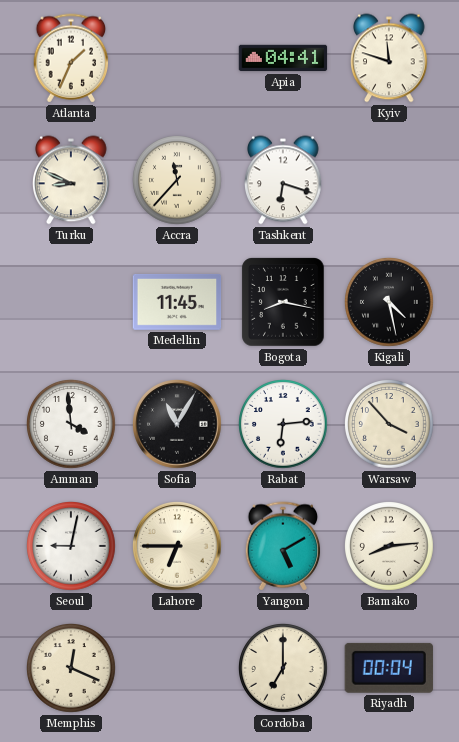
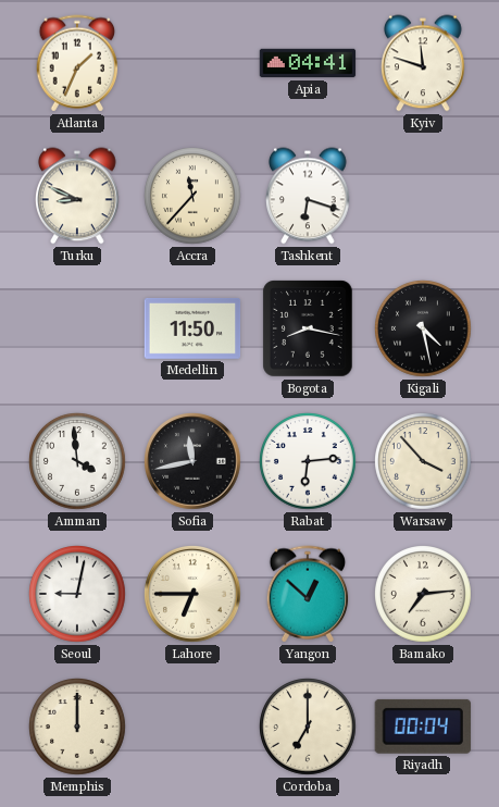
Medellin: 11:45 -> 11:50 (192, 328)
Sofia: 11:05 -> 11:43 (194, 462)
Yangon: 5:10 -> 12:52 (308, 594)
Bamako: 8:14 -> 7:14 (424, 595)
Memphis: 12:19 -> 12:00 (78, 728)
